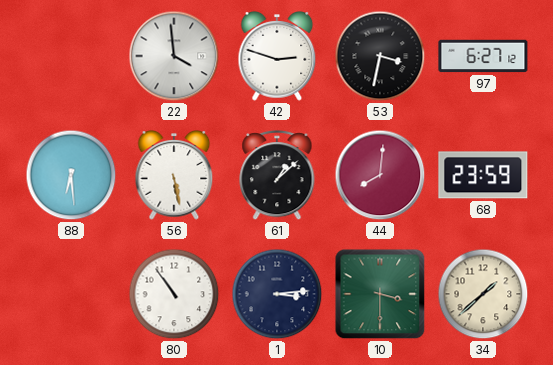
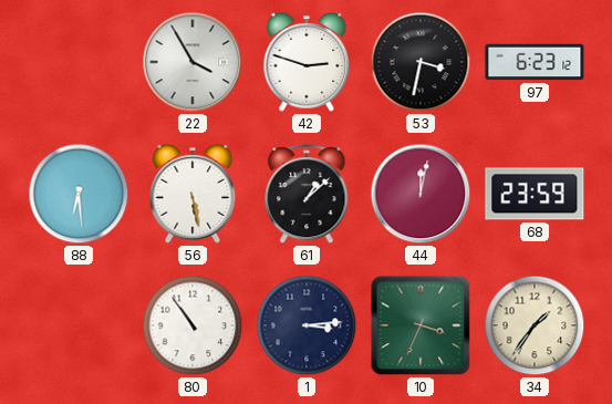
22: 3:59 -> 3:55 (193, 62)
97: 6:27 -> 6:23 (535, 62)
44: 8:01 -> 12:02 (421, 194)
10: 3:30 -> 3:34 (421, 325)
34: 1:38 -> 1:36 (535, 325)
